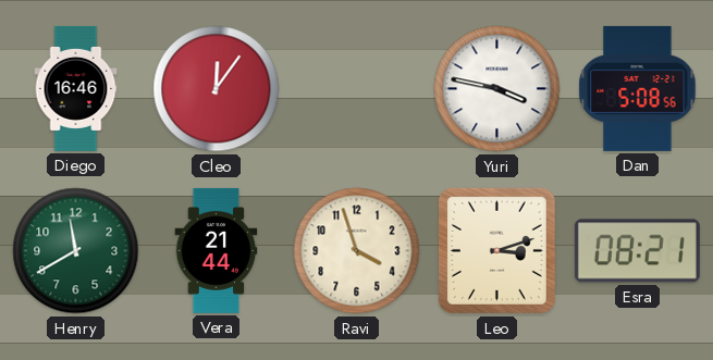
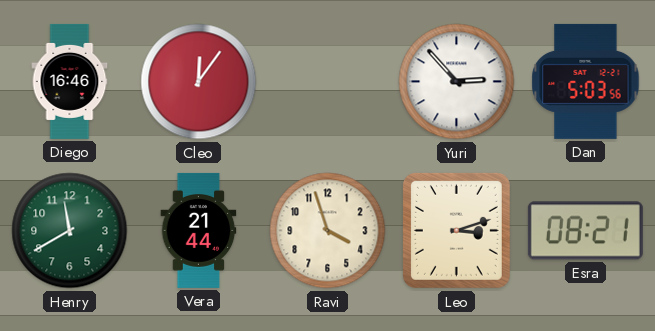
Yuri: 3:47 -> 2:53 (457, 82)
Dan: 5:08 -> 5:03 (586, 81)
